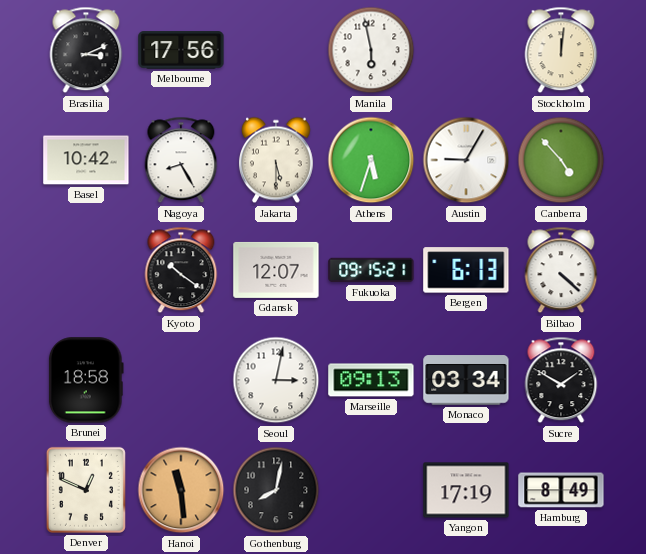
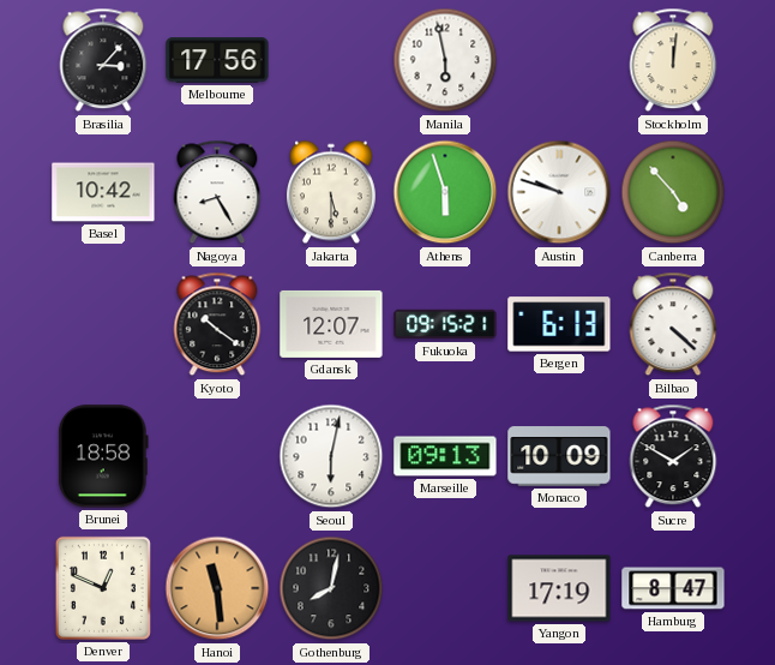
Brasilia: 3:11 -> 3:07 (103, 60)
Athens: 5:33 -> 5:57 (445, 192)
Austin: 9:05 -> 9:48 (559, 192)
Seoul: 3:02 -> 6:02 (331, 456)
Monaco: 03:34 -> 10:09 (559, 456)
Hamburg: 8:49 -> 8:47 (673, 588)
